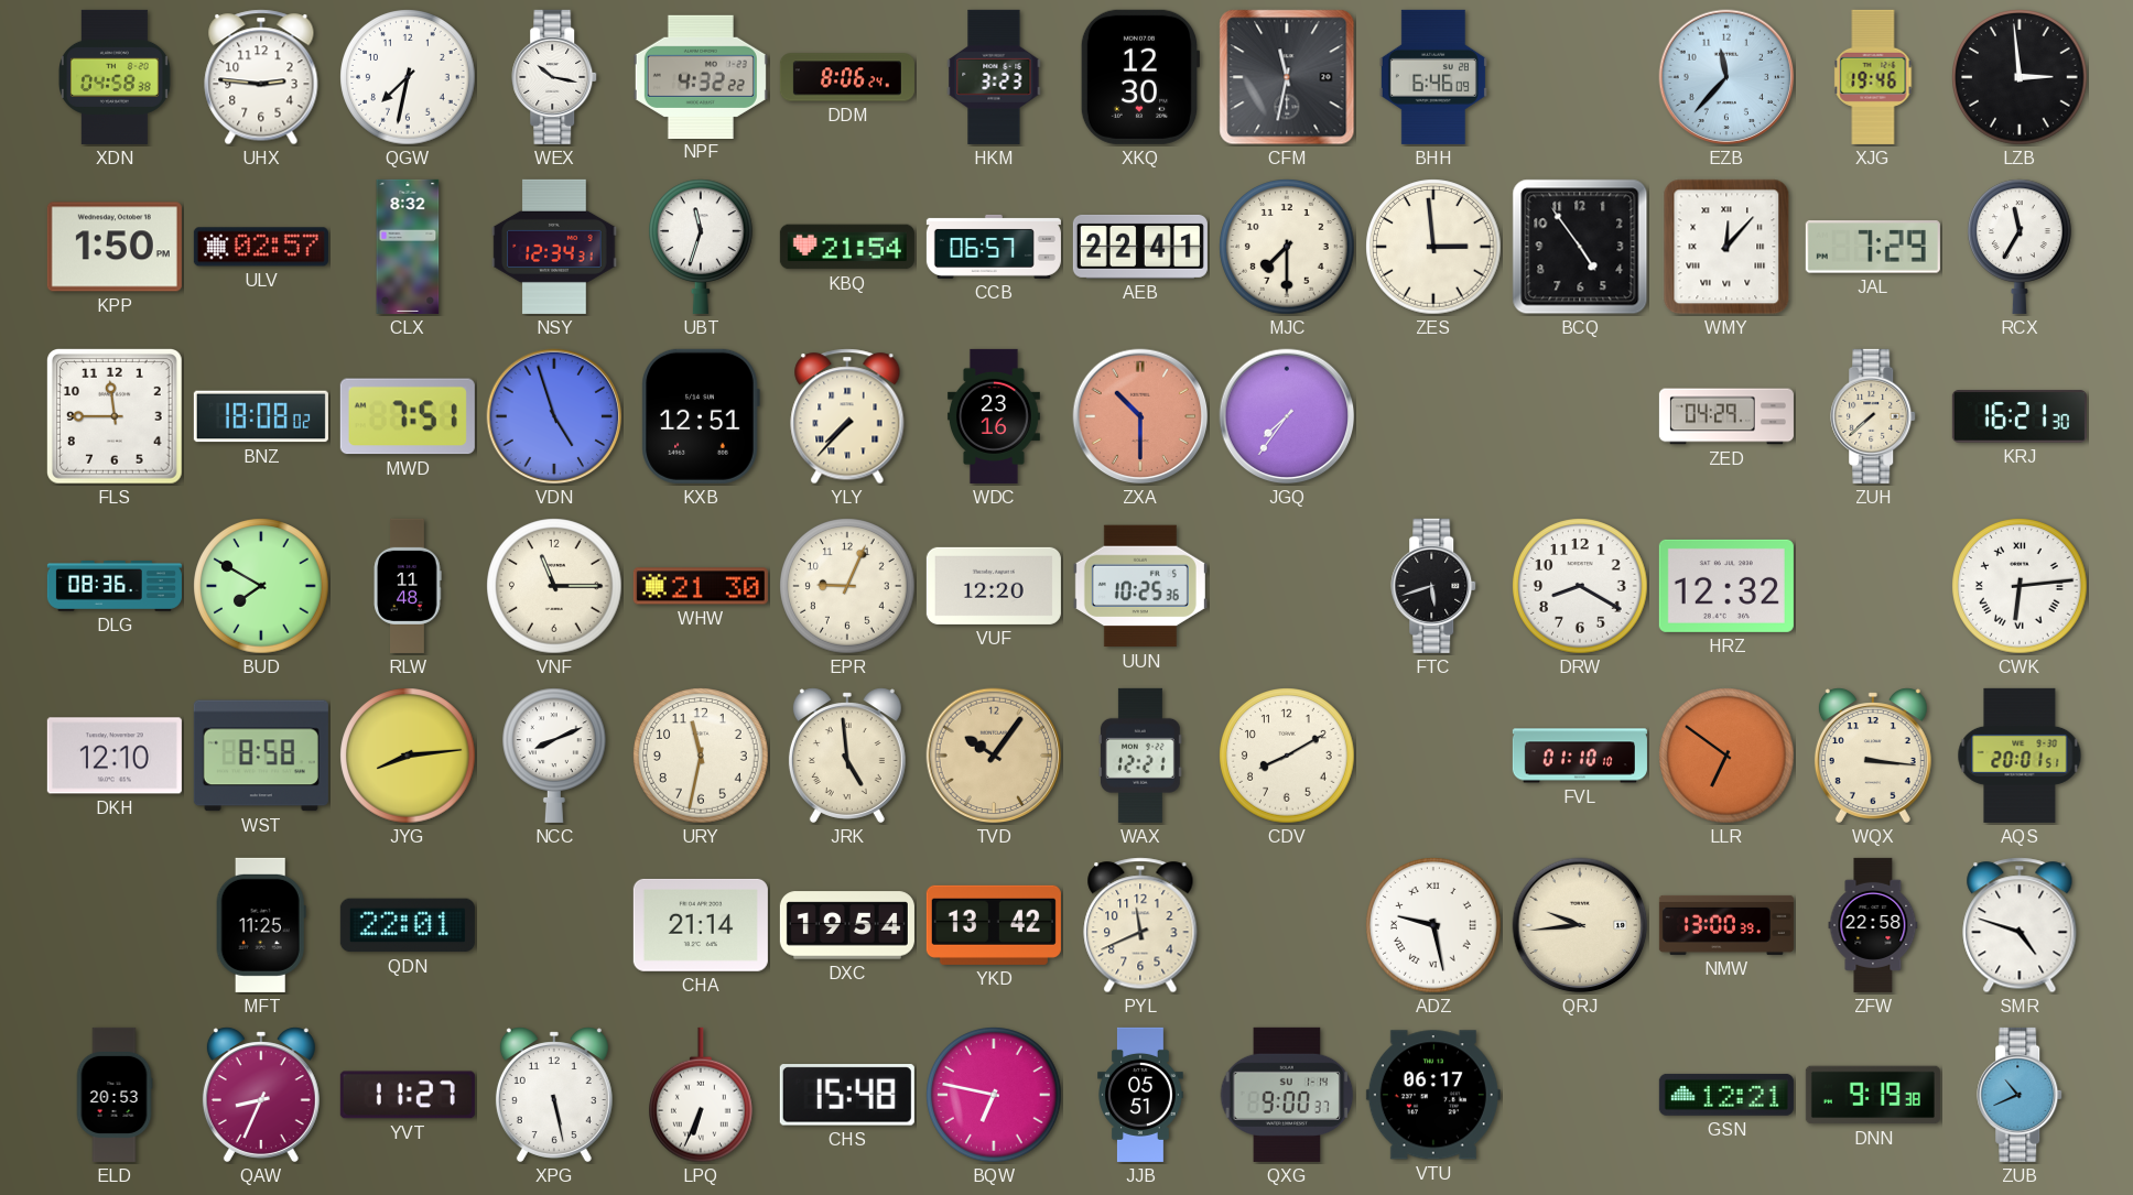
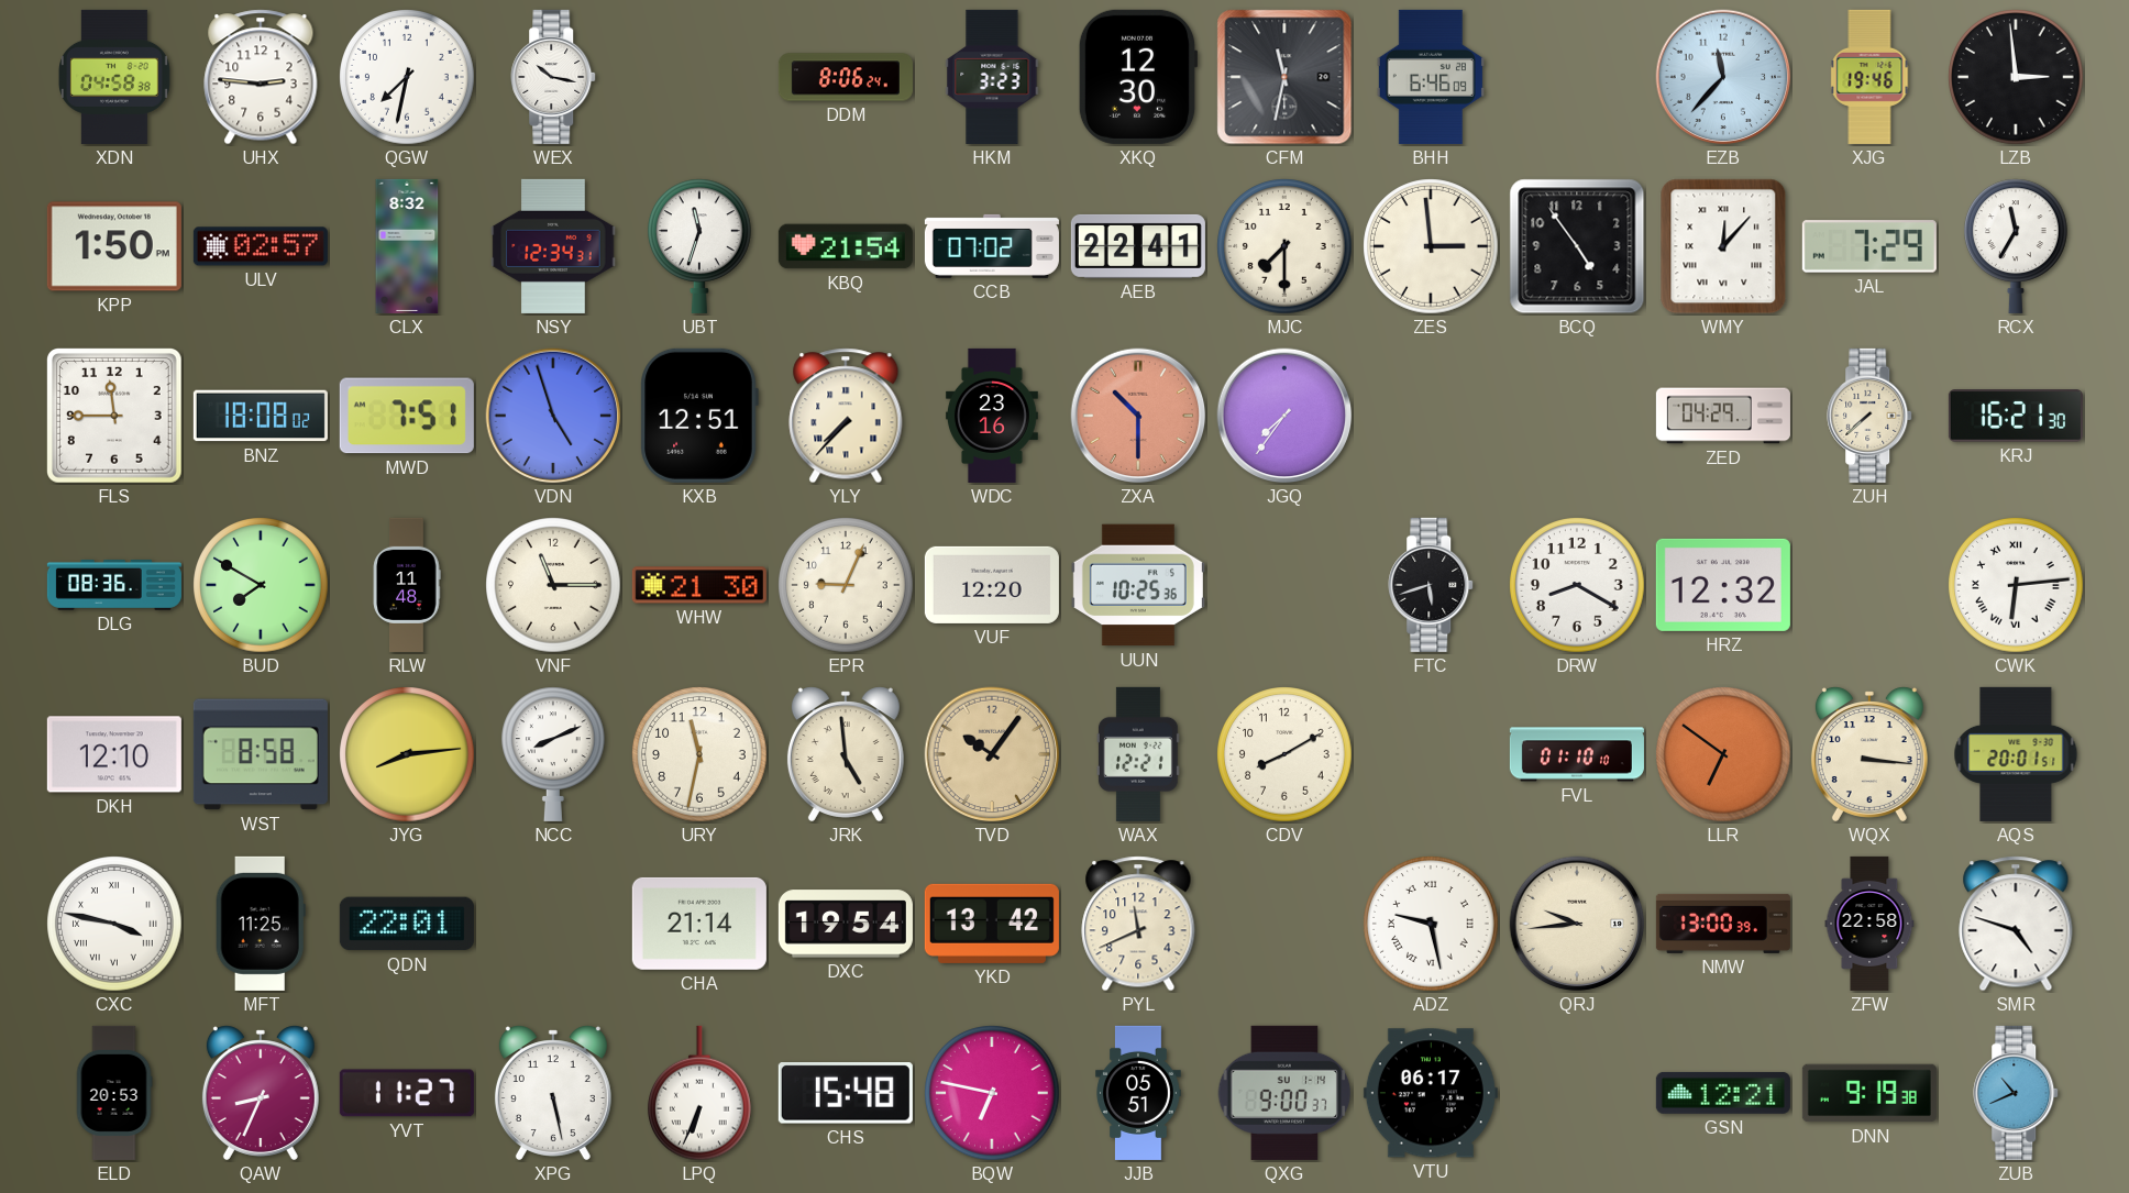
NPF: 4:32 -> none (701, 76)
CCB: 06:57 -> 07:02 (992, 246)
CXC: none -> 3:47 (114, 924)
